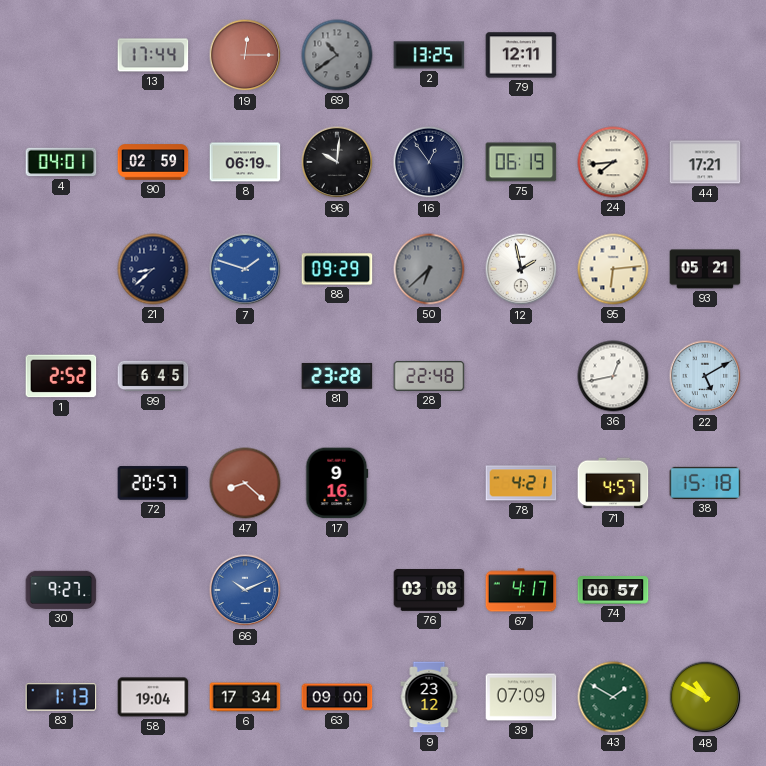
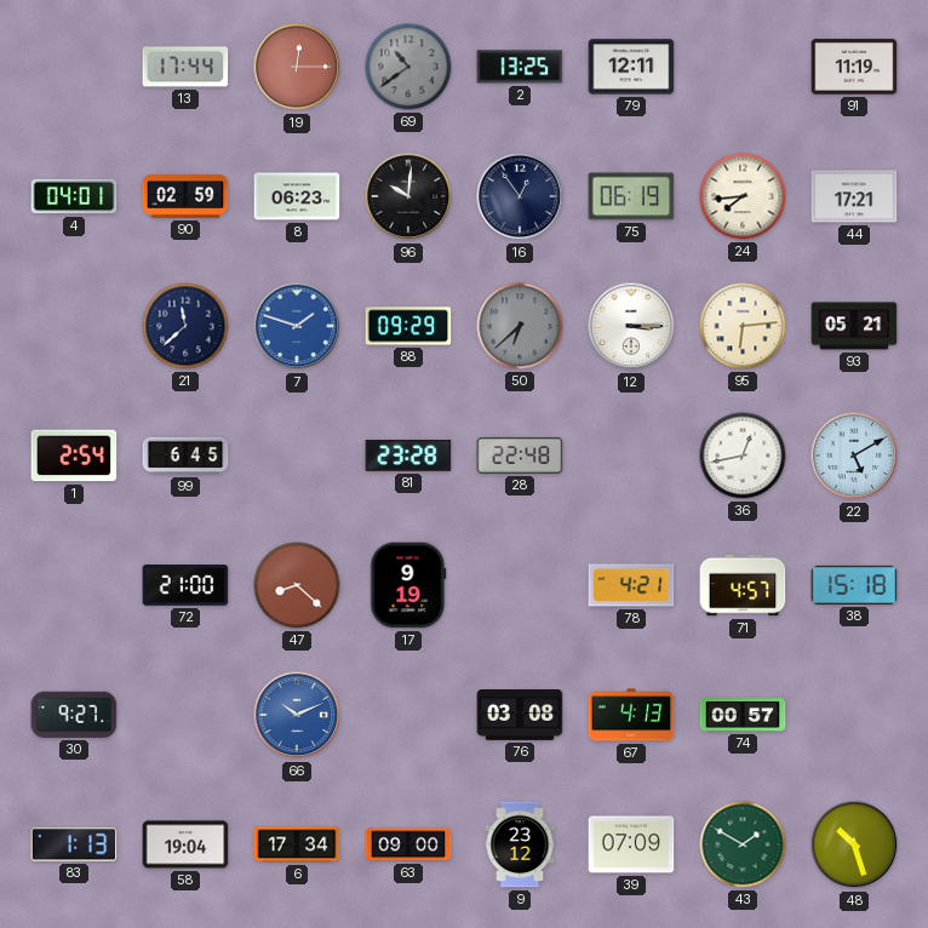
91: none -> 11:19 (854, 67)
8: 06:19 -> 06:23 (297, 196)
21: 8:38 -> 11:38 (185, 326)
12: 1:58 -> 3:15 (631, 326)
1: 2:52 -> 2:54 (74, 456)
72: 20:57 -> 21:00 (185, 585)
17: 9:16 -> 9:19 (408, 585)
67: 4:17 -> 4:13 (631, 715)
48: 10:50 -> 10:27 (854, 844)
